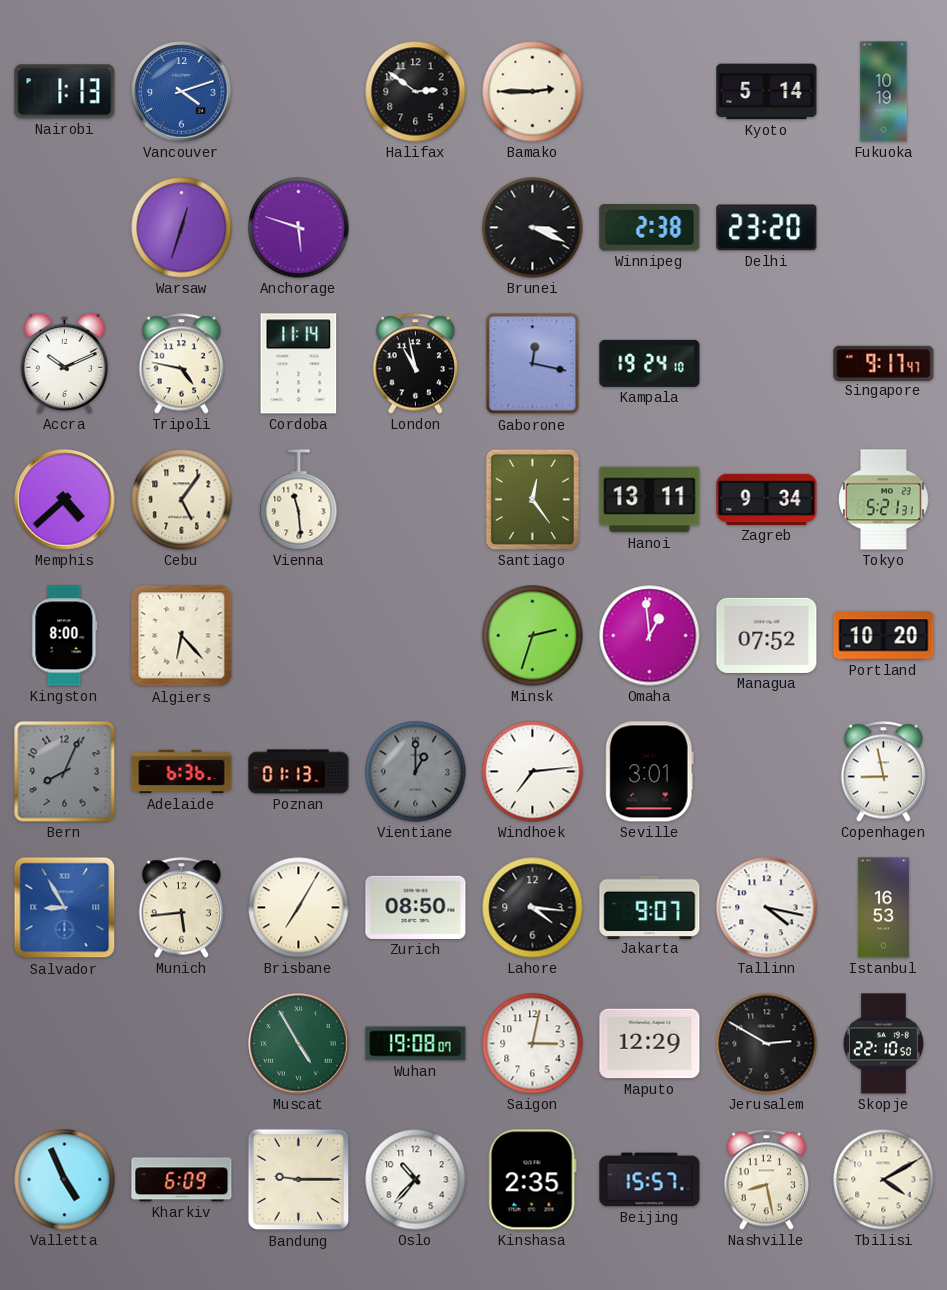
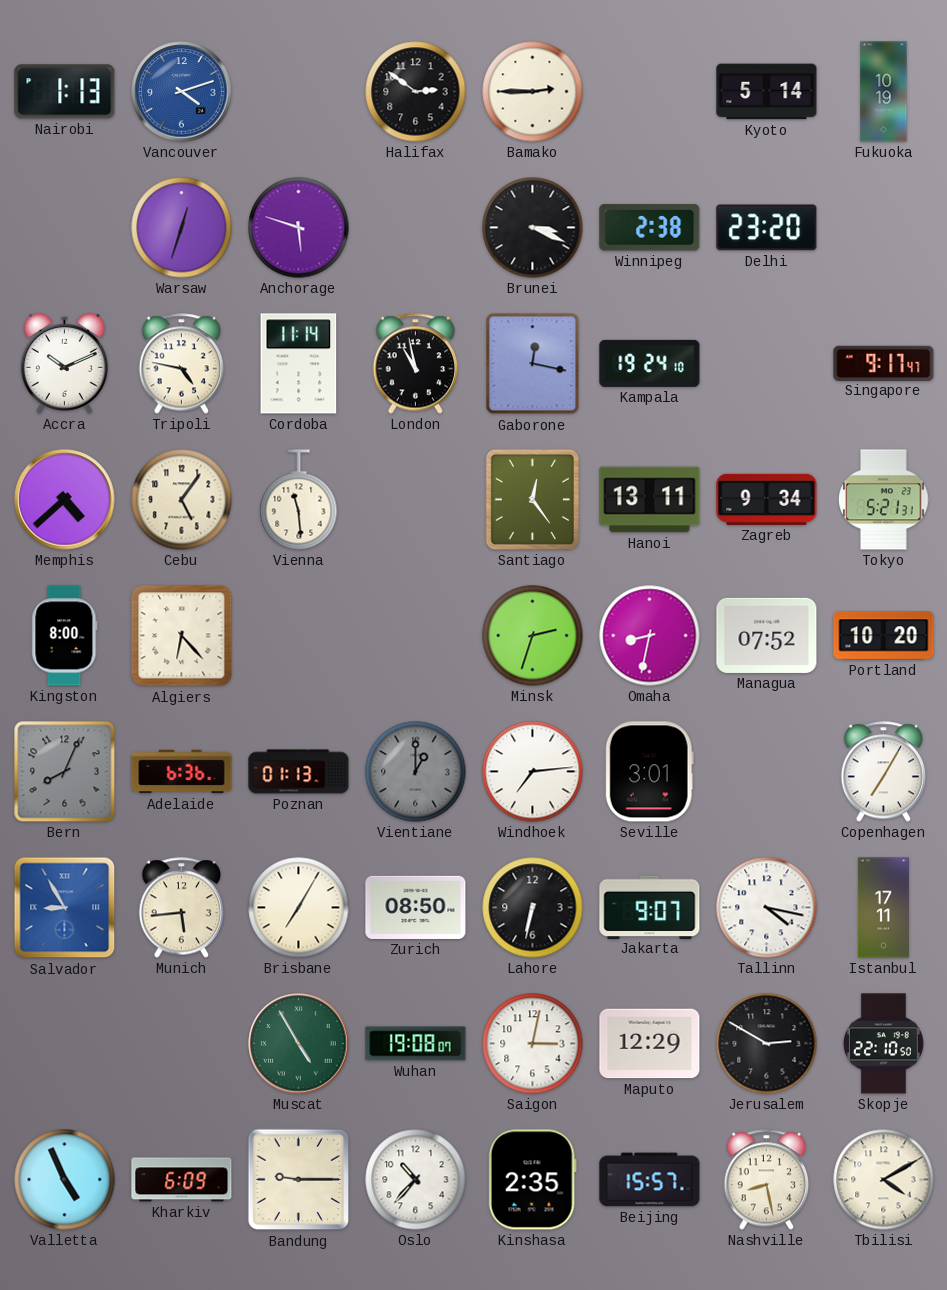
Omaha: 12:59 -> 8:32 (650, 636)
Copenhagen: 8:58 -> 7:05 (884, 772)
Lahore: 4:16 -> 6:32 (533, 908)
Istanbul: 16:53 -> 17:11 (883, 908)
